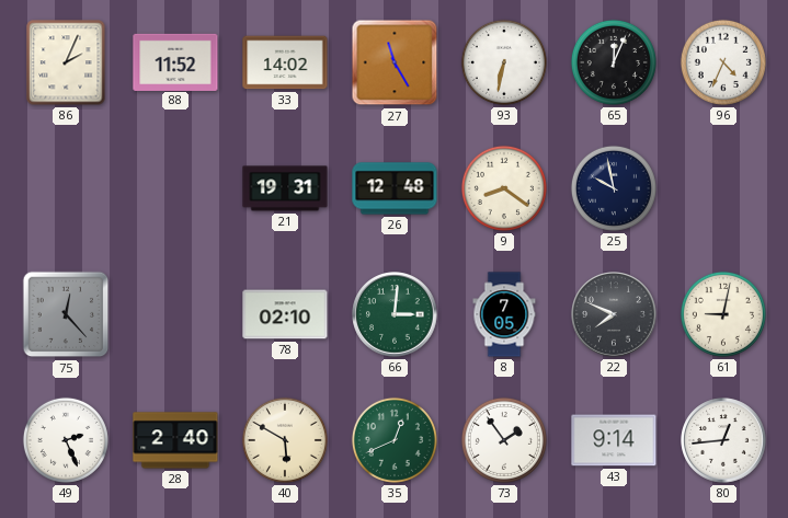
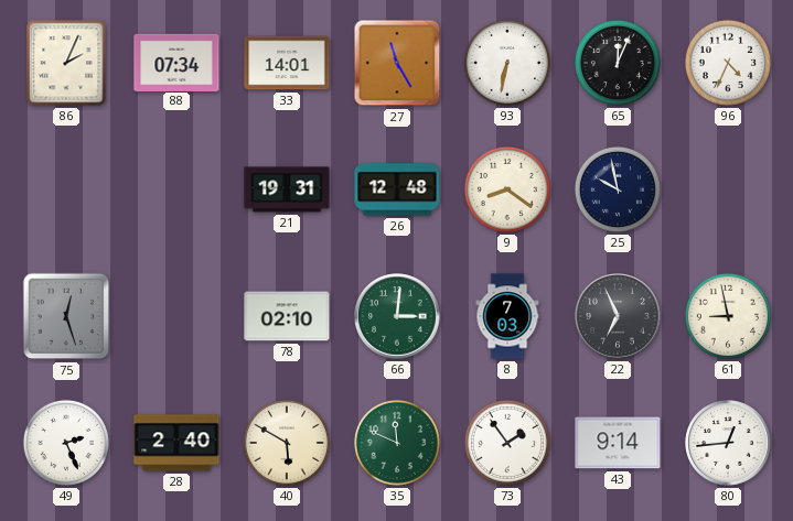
88: 11:52 -> 07:34 (176, 62)
33: 14:02 -> 14:01 (287, 63)
75: 12:23 -> 12:27 (66, 316)
8: 7:05 -> 7:03 (507, 316)
22: 7:49 -> 6:56 (618, 316)
61: 9:02 -> 8:58 (728, 316)
35: 12:41 -> 11:49 (397, 443)
